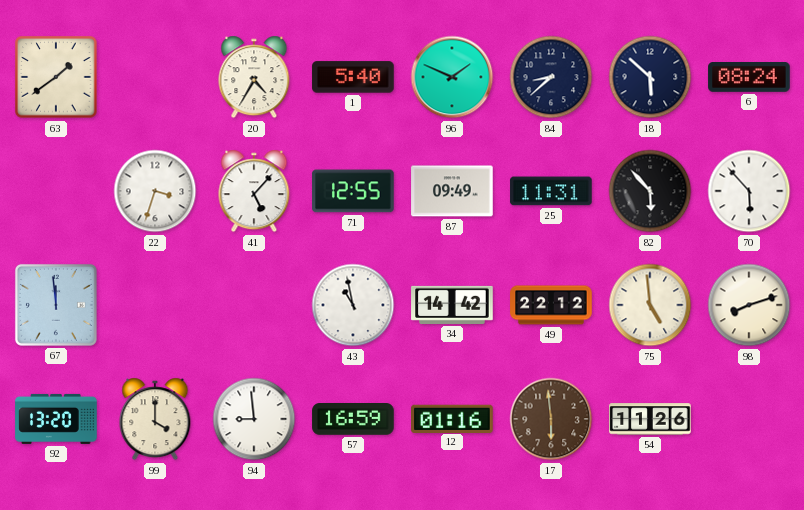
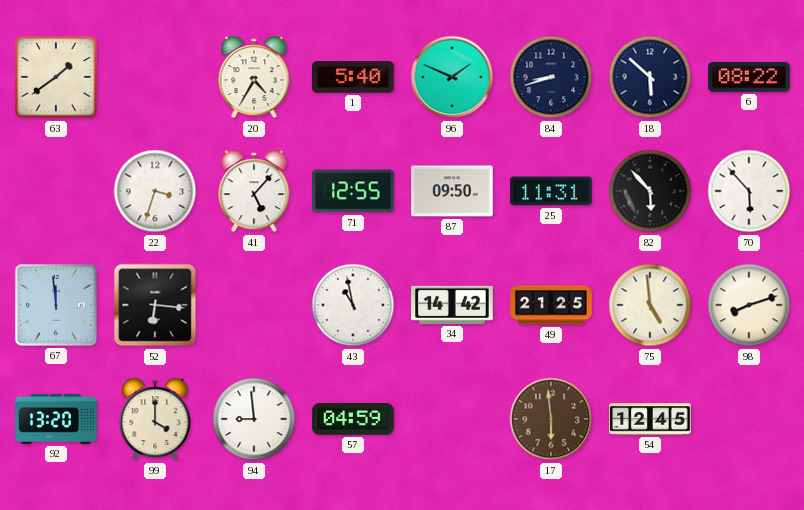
84: 8:38 -> 8:42 (551, 77)
6: 08:24 -> 08:22 (749, 78)
87: 09:49 -> 09:50 (452, 191)
52: none -> 6:16 (155, 305)
49: 22:12 -> 21:25 (551, 305)
57: 16:59 -> 04:59 (353, 419)
12: 01:16 -> none (452, 418)
54: 11:26 -> 12:45 (650, 419)
